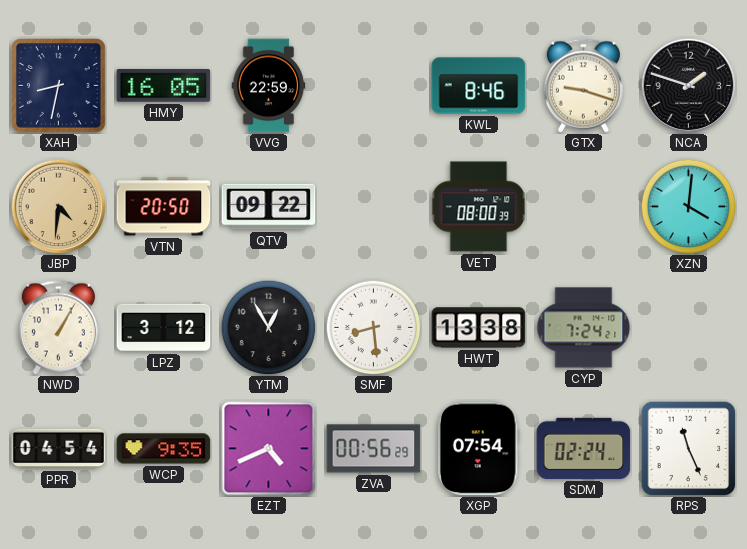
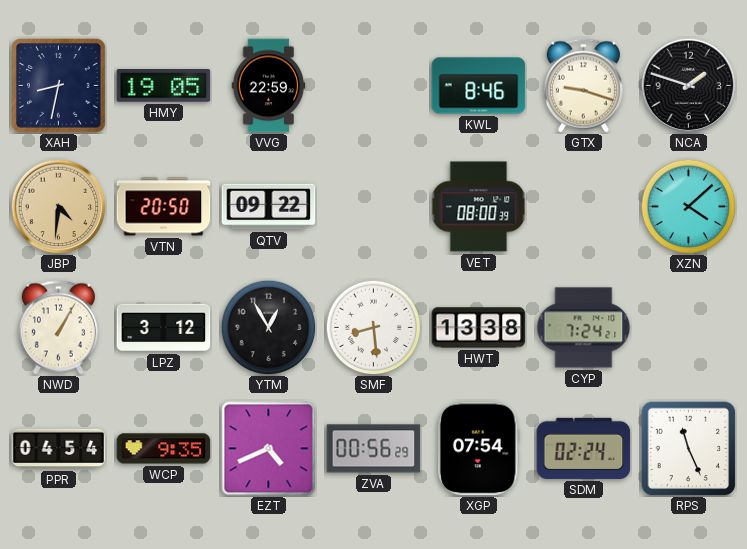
HMY: 16:05 -> 19:05 (164, 86)
XZN: 4:01 -> 4:08 (688, 206)
